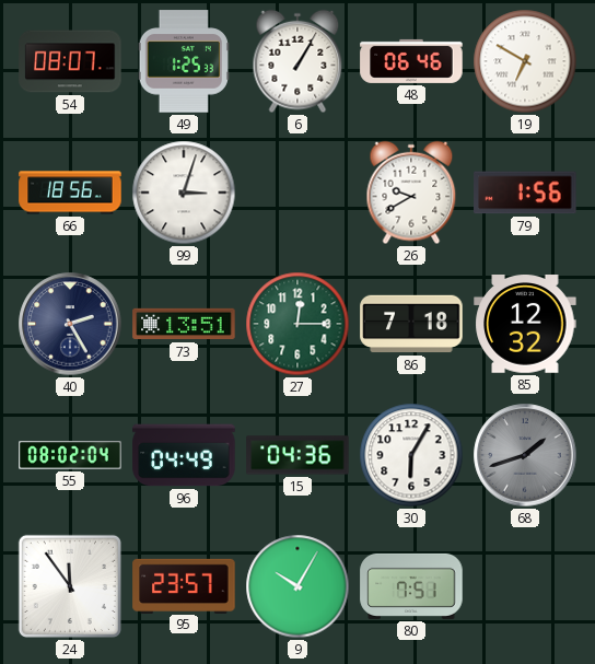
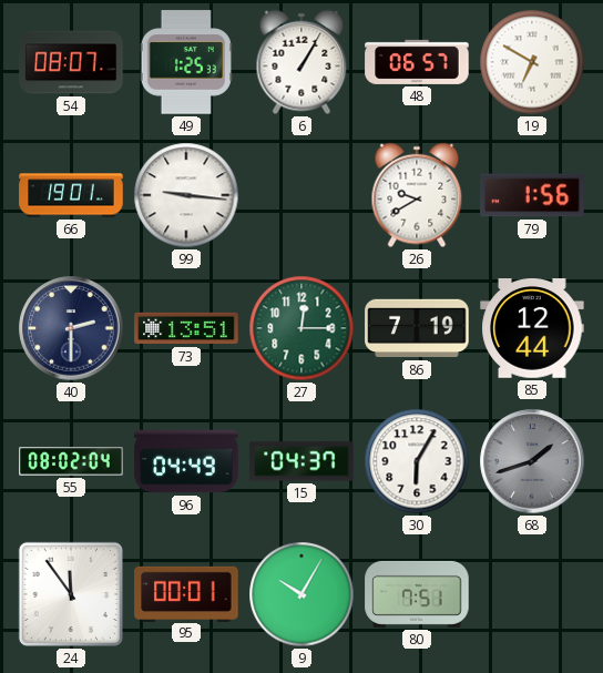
48: 06:46 -> 06:57 (417, 62)
66: 18:56 -> 19:01 (71, 195)
99: 3:03 -> 9:16 (186, 195)
40: 2:25 -> 2:30 (71, 328)
86: 7:18 -> 7:19 (417, 328)
85: 12:32 -> 12:44 (532, 329)
15: 04:36 -> 04:37 (301, 461)
95: 23:57 -> 00:01 (186, 593)
